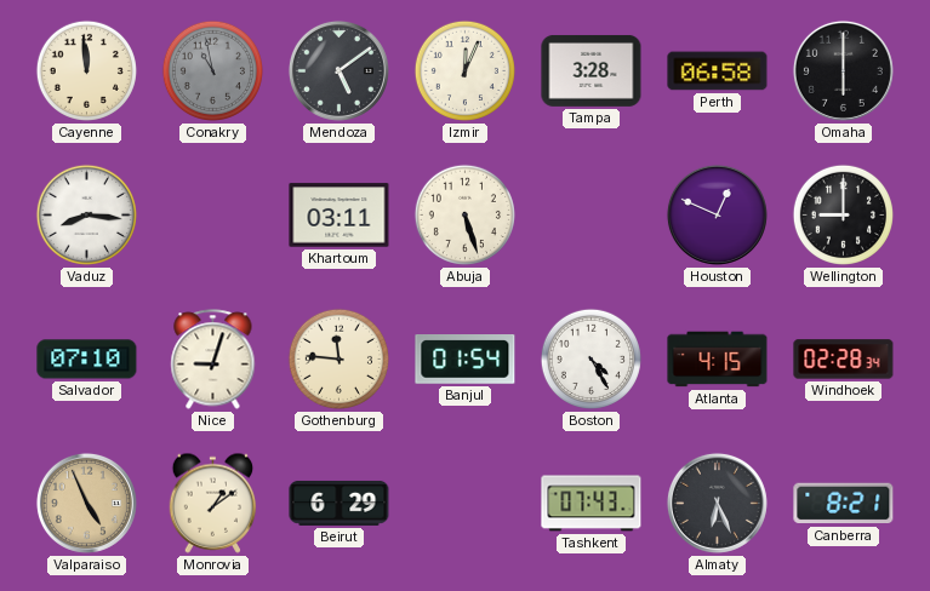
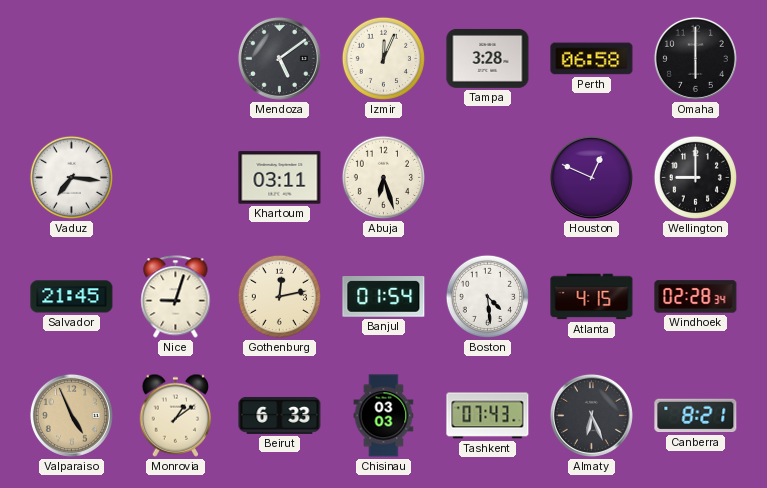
Cayenne: 11:59 -> none (86, 70)
Conakry: 10:58 -> none (212, 70)
Vaduz: 8:16 -> 7:16 (71, 177)
Abuja: 5:27 -> 6:27 (383, 177)
Salvador: 07:10 -> 21:45 (72, 297)
Gothenburg: 11:46 -> 12:13 (279, 296)
Boston: 4:25 -> 4:29 (487, 296)
Beirut: 6:29 -> 6:33 (280, 415)
Chisinau: none -> 03:03 (384, 416)
